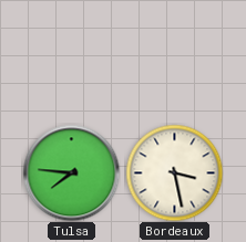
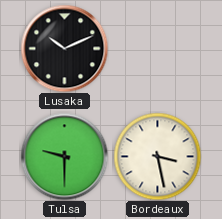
Lusaka: none -> 10:11 (64, 48)
Tulsa: 7:46 -> 9:30 (64, 156)
